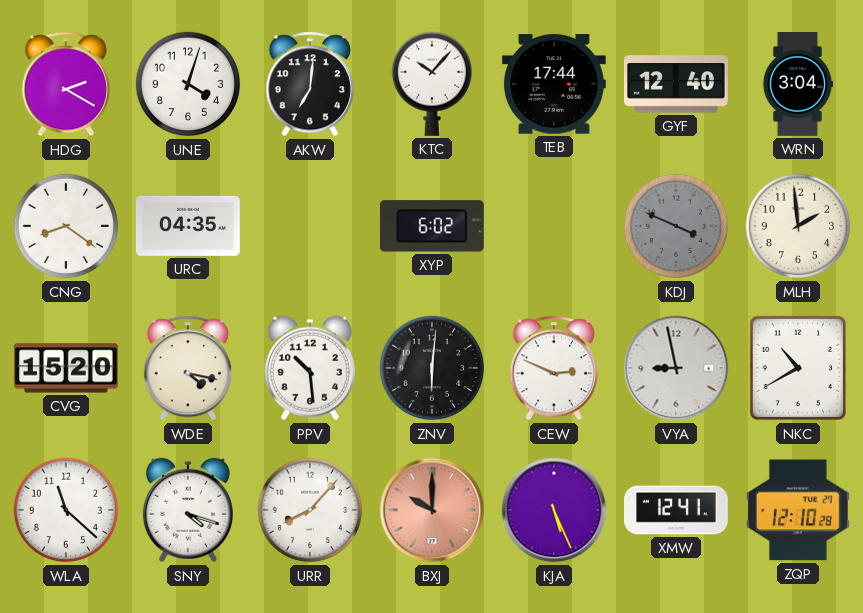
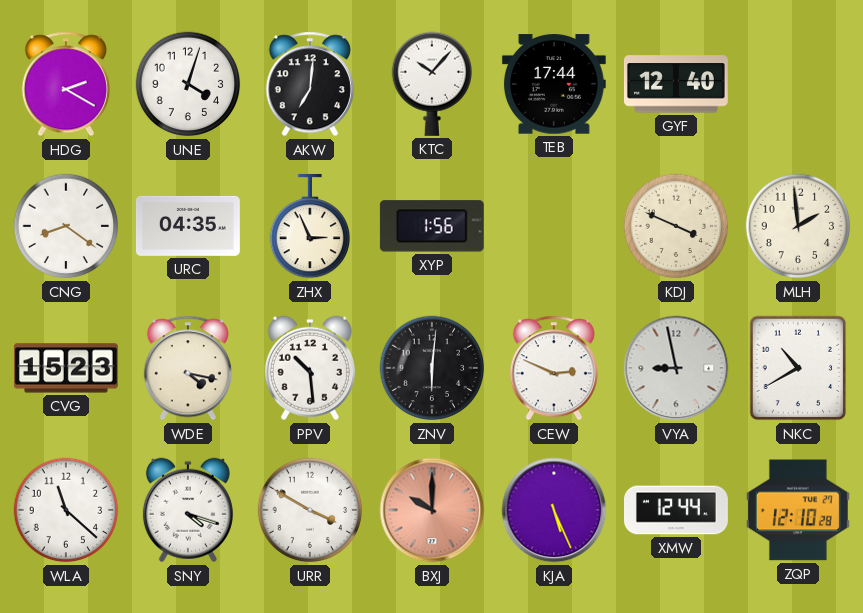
WRN: 3:04 -> none (798, 85)
ZHX: none -> 2:56 (309, 226)
XYP: 6:02 -> 1:56 (432, 226)
KDJ dial: grey -> cream (676, 226)
CVG: 15:20 -> 15:23 (66, 368)
URR: 8:07 -> 3:50 (310, 510)
XMW: 12:41 -> 12:44 (677, 510)
